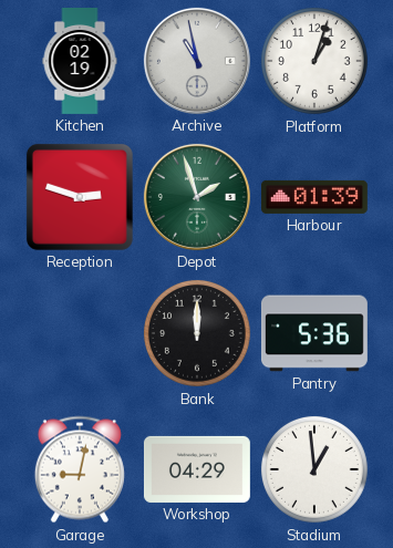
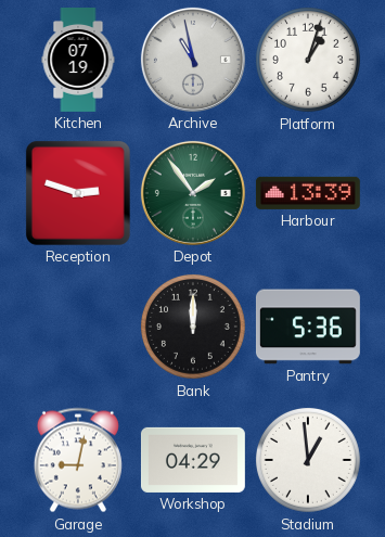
Kitchen: 02:19 -> 07:19 (78, 61)
Depot: 1:57 -> 1:54 (193, 193)
Harbour: 01:39 -> 13:39 (308, 193)
